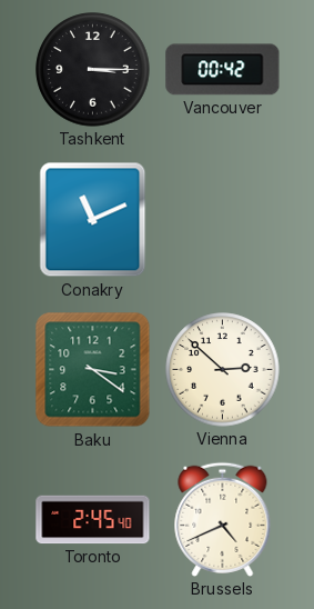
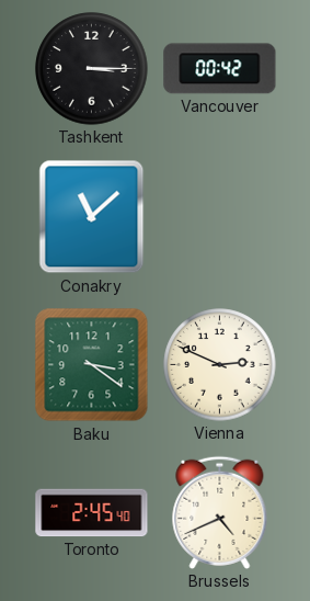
Conakry: 11:11 -> 11:08 (92, 217)
Vienna: 2:52 -> 2:49 (220, 365)
